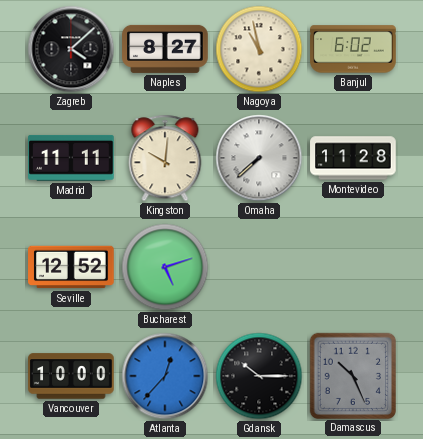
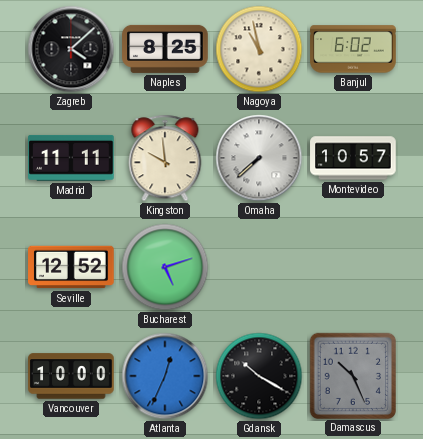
Naples: 8:27 -> 8:25 (165, 49)
Kingston: 10:01 -> 9:59 (165, 158)
Montevideo: 11:28 -> 10:57 (353, 158)
Atlanta: 12:37 -> 12:34 (165, 376)
Gdansk: 10:15 -> 10:20 (259, 376)
